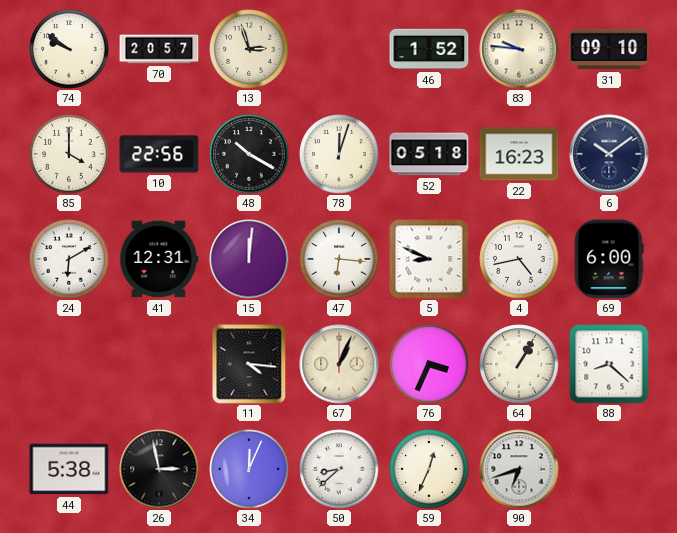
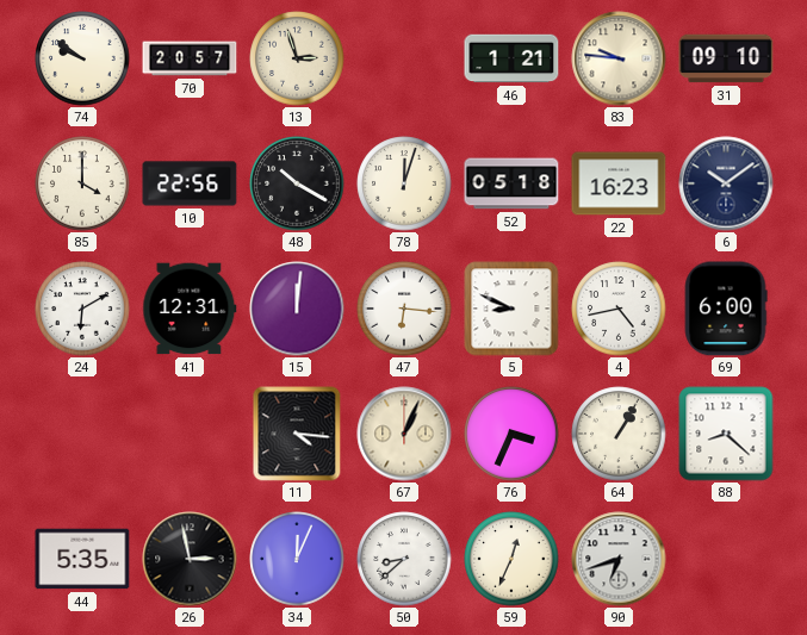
46: 1:52 -> 1:21 (511, 58)
44: 5:38 -> 5:35 (82, 559)
